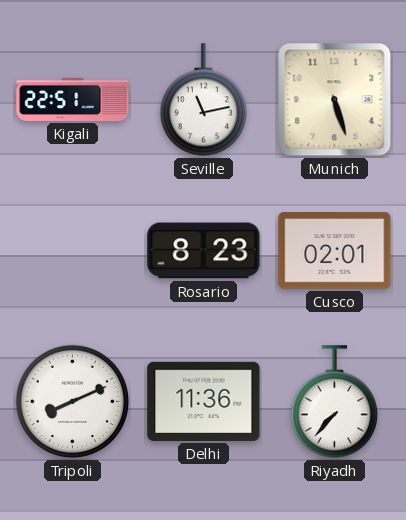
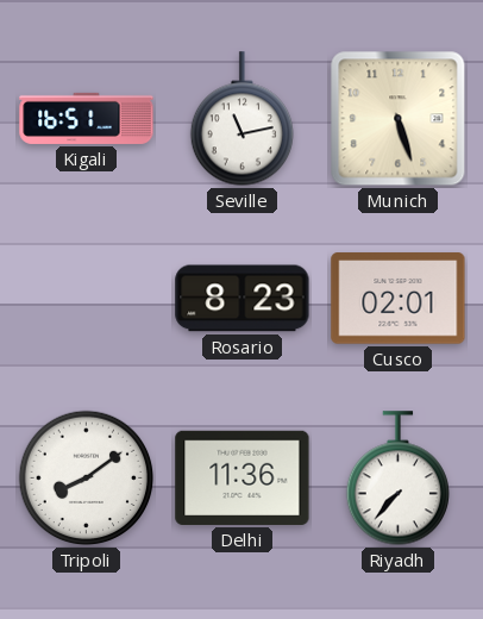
Kigali: 22:51 -> 16:51 (87, 118)
Tripoli: 8:11 -> 8:09 (87, 479)
